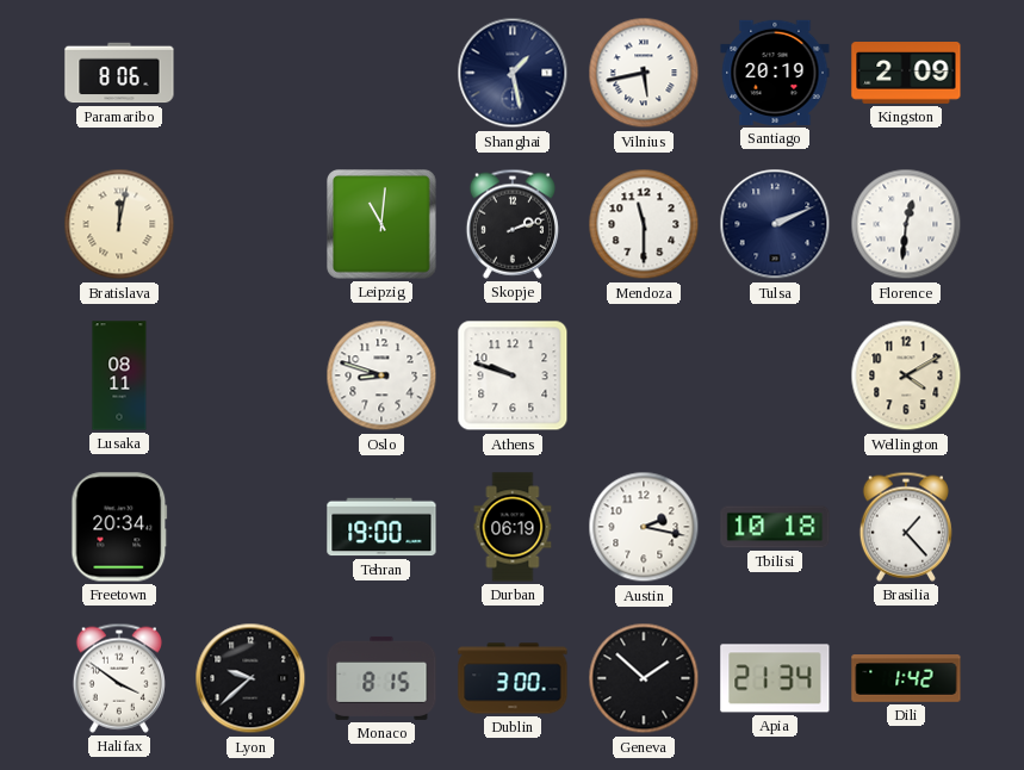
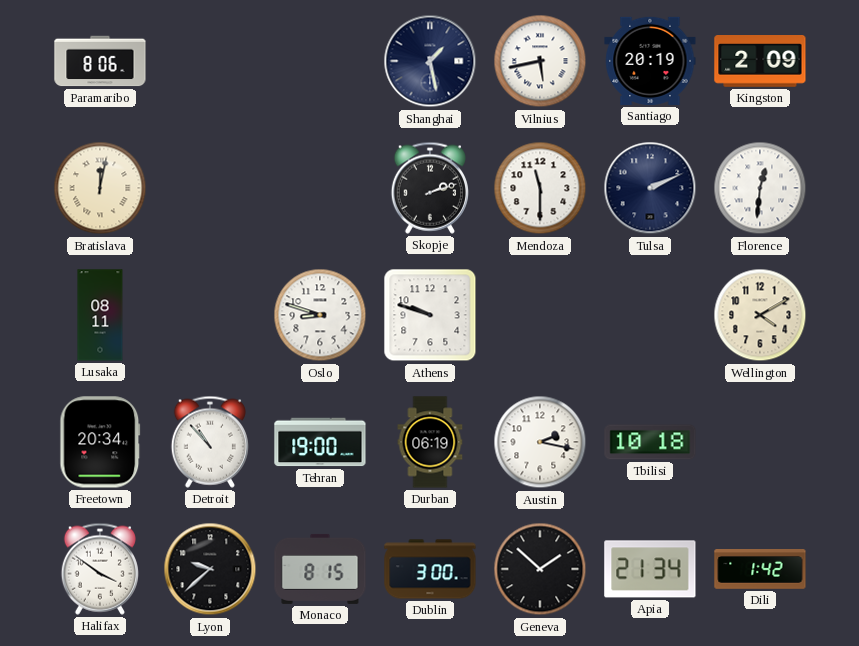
Leipzig: 11:01 -> none (383, 225)
Detroit: none -> 10:53 (210, 442)
Brasilia: 1:23 -> none (906, 527)
